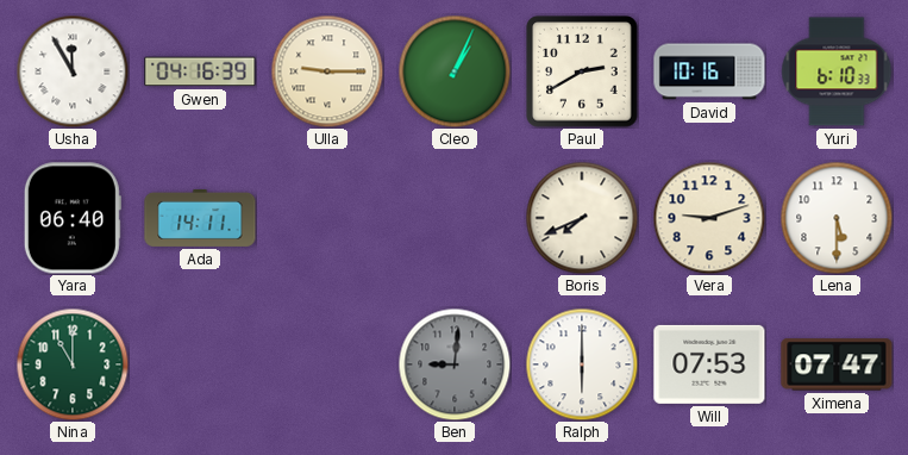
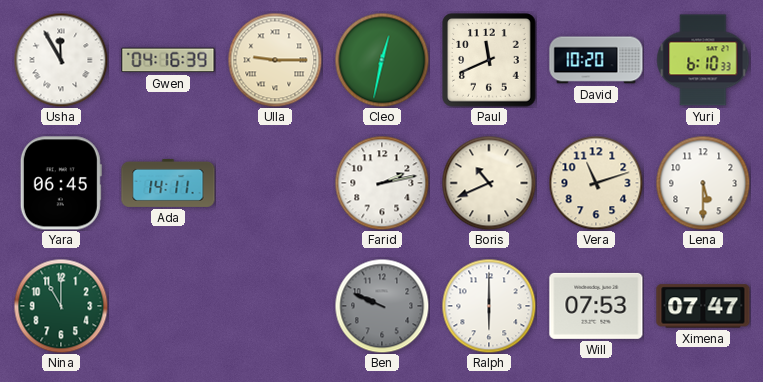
Cleo: 1:04 -> 12:32 (382, 60)
Paul: 2:40 -> 11:41 (489, 60)
David: 10:16 -> 10:20 (596, 60)
Yara: 06:40 -> 06:45 (61, 183)
Farid: none -> 2:13 (382, 183)
Boris: 7:41 -> 10:41 (489, 183)
Vera: 9:12 -> 11:12 (596, 183)
Ben: 9:01 -> 9:49 (382, 306)
